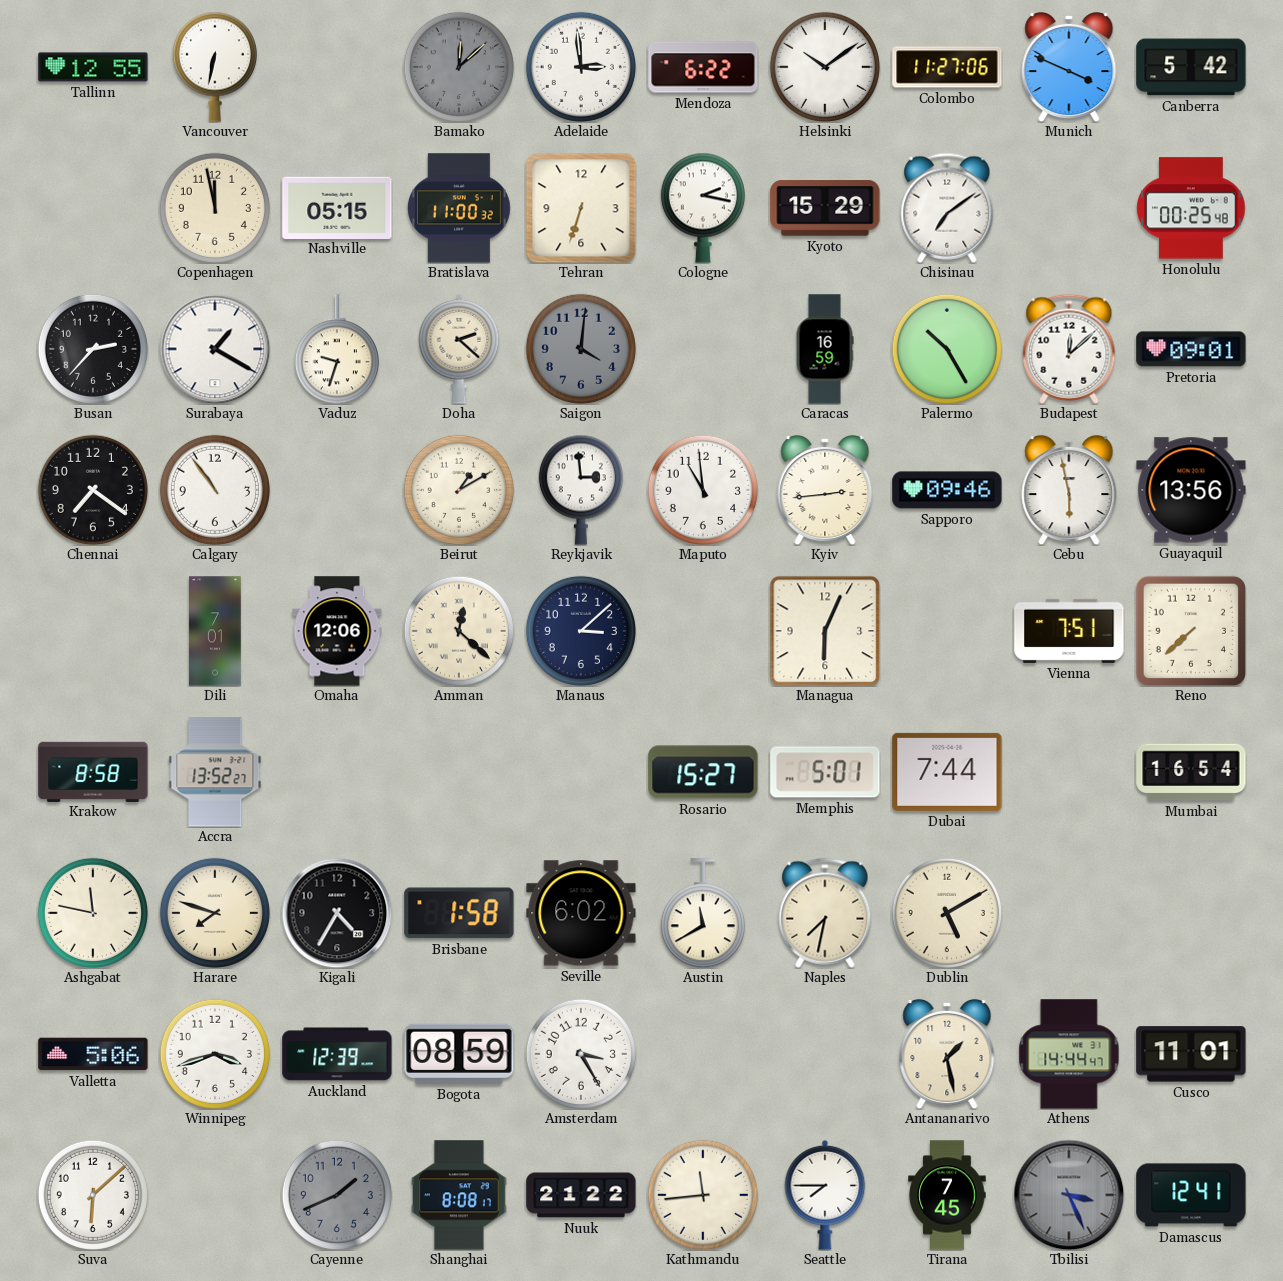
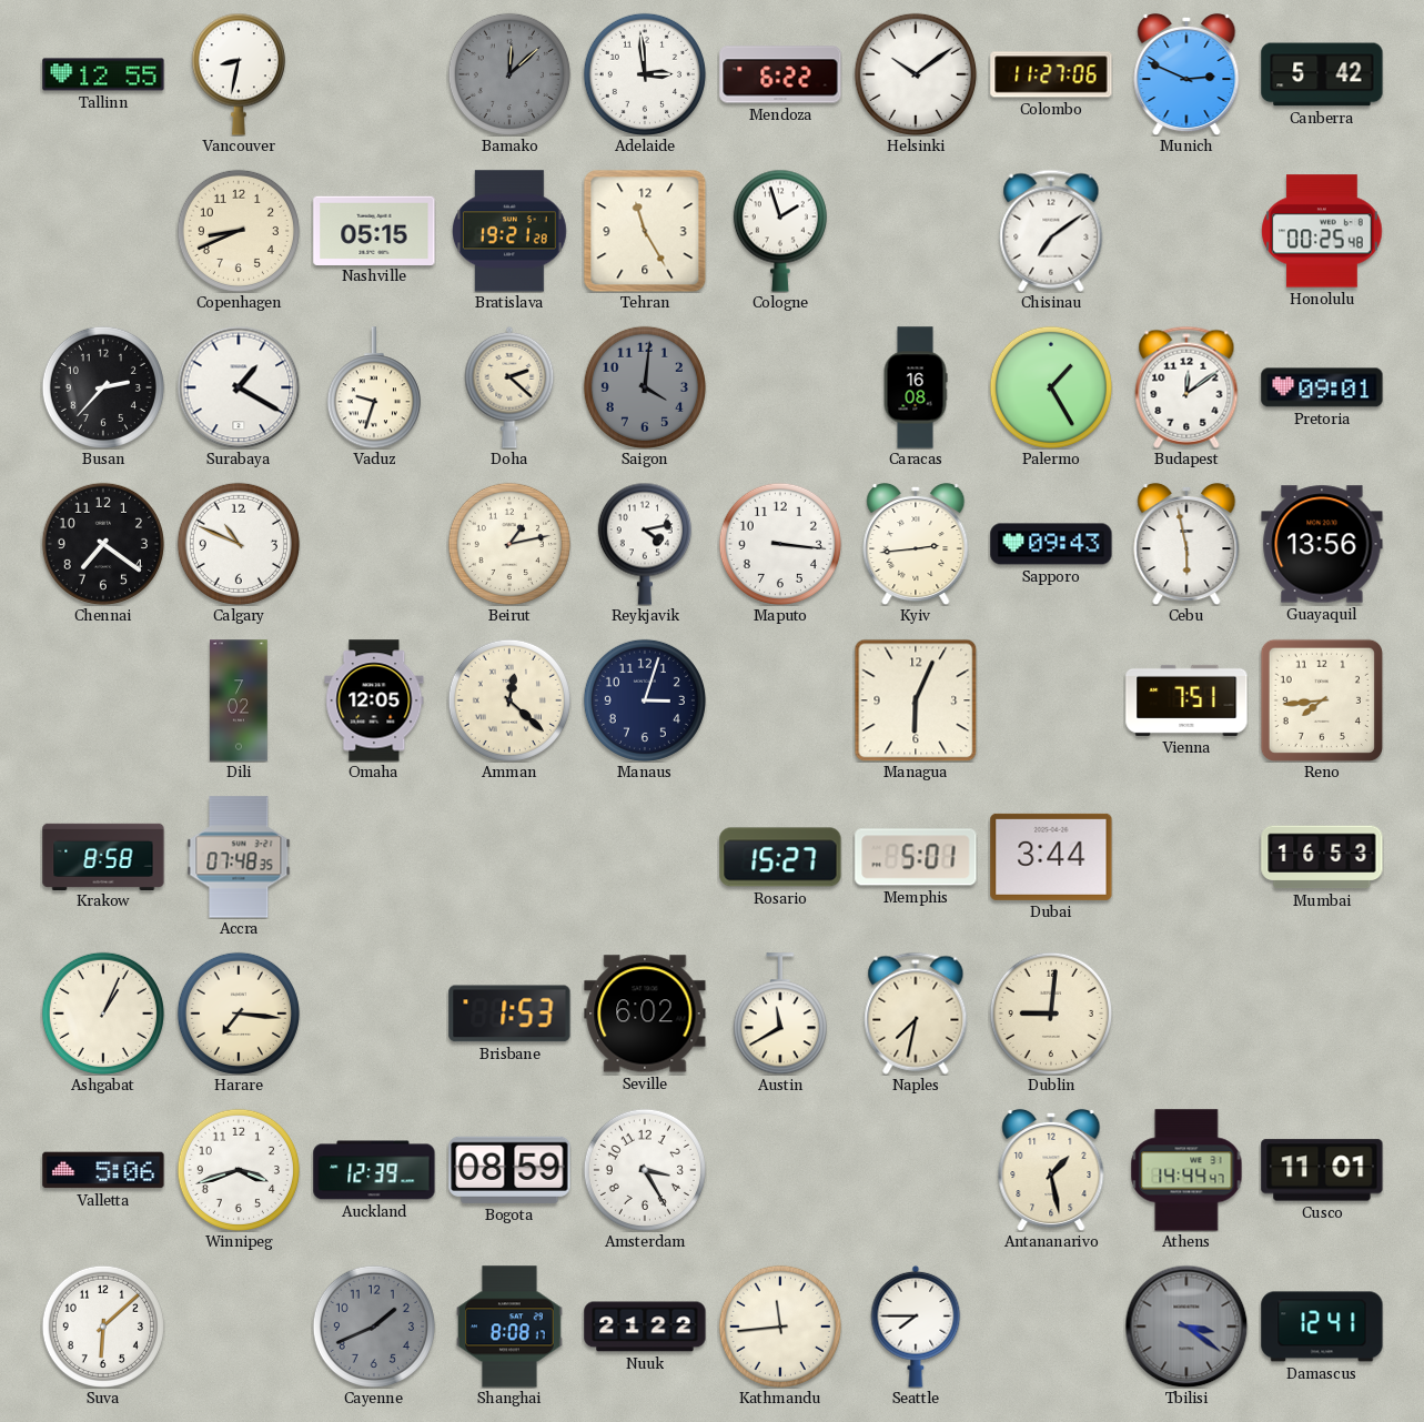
Vancouver: 6:32 -> 8:32 (239, 74)
Munich: 3:49 -> 2:49 (1186, 74)
Copenhagen: 11:58 -> 8:41 (239, 231)
Bratislava: 11:00 -> 19:21 (511, 231)
Tehran: 6:33 -> 11:25 (645, 231)
Cologne: 2:17 -> 1:57 (780, 231)
Kyoto: 15:29 -> none (825, 208)
Caracas: 16:59 -> 16:08 (916, 387)
Palermo: 10:25 -> 1:25 (1051, 387)
Budapest: 12:08 -> 12:09 (1186, 387)
Calgary: 10:54 -> 10:49 (239, 544)
Beirut: 1:10 -> 1:13 (509, 544)
Reykjavik: 2:59 -> 4:13 (645, 544)
Maputo: 10:59 -> 3:16 (780, 544)
Sapporo: 09:46 -> 09:43 (1051, 544)
Dili: 7:01 -> 7:02 (239, 700)
Omaha: 12:06 -> 12:05 (374, 700)
Manaus: 3:08 -> 3:03 (645, 700)
Reno: 7:38 -> 7:44 (1322, 700)
Accra: 13:52 -> 07:48 (239, 857)
Dubai: 7:44 -> 3:44 (1051, 857)
Mumbai: 16:54 -> 16:53 (1322, 857)
Ashgabat: 11:47 -> 1:04 (103, 1013)
Harare: 7:48 -> 7:16 (239, 1013)
Kigali: 4:35 -> none (337, 913)
Brisbane: 1:58 -> 1:53 (509, 1013)
Dublin: 5:10 -> 9:01 (1051, 1013)
Tirana: 7:45 -> none (947, 1195)
Tbilisi: 3:26 -> 3:21 (1186, 1327)
